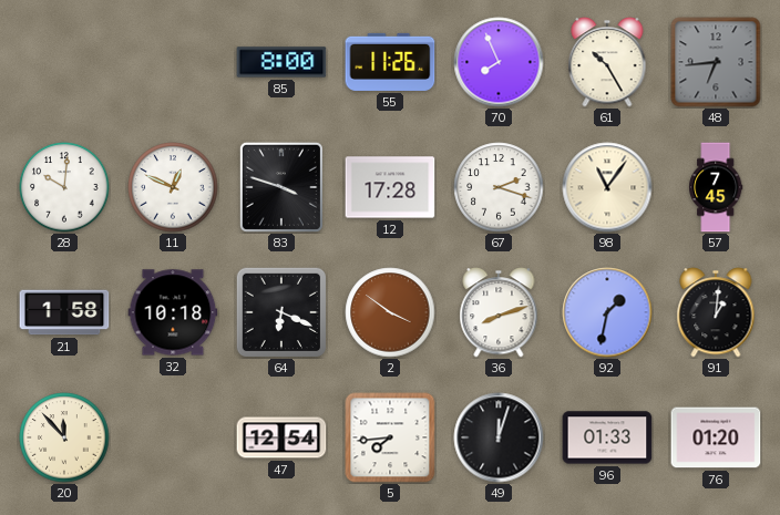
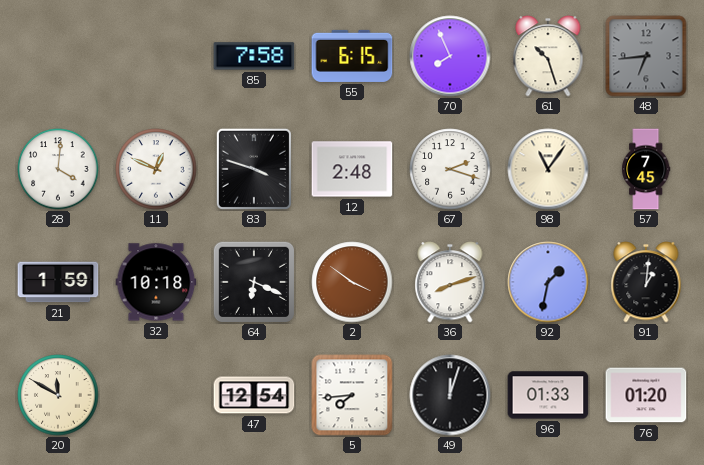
85: 8:00 -> 7:58 (254, 56)
55: 11:26 -> 6:15 (352, 56)
61: 10:25 -> 10:27 (548, 56)
28: 10:01 -> 4:01 (58, 169)
12: 17:28 -> 2:48 (352, 169)
21: 1:58 -> 1:59 (58, 282)
20: 11:53 -> 11:50 (58, 395)
